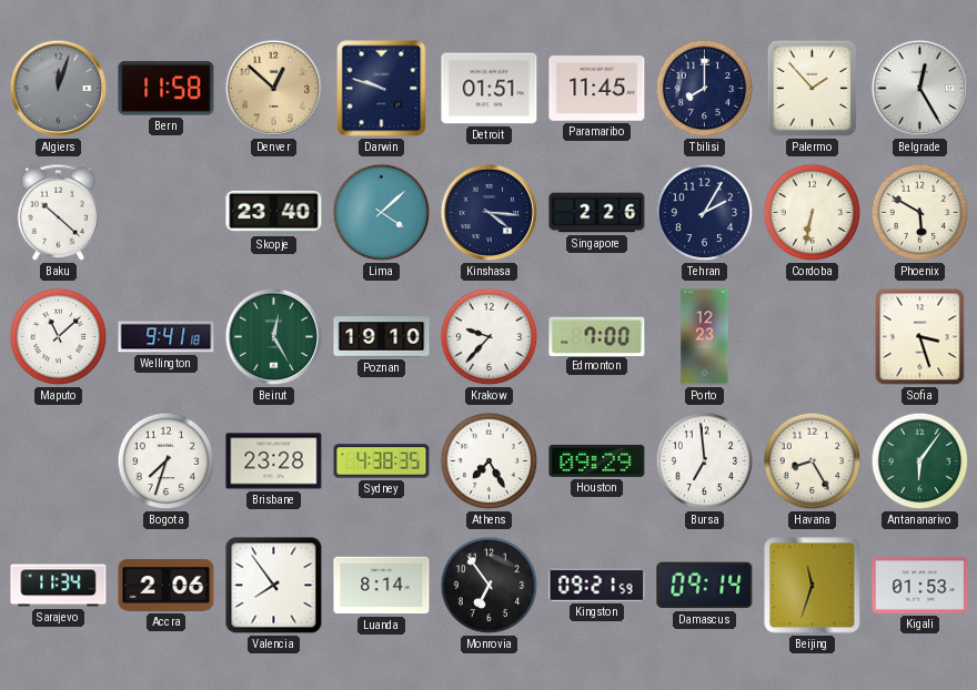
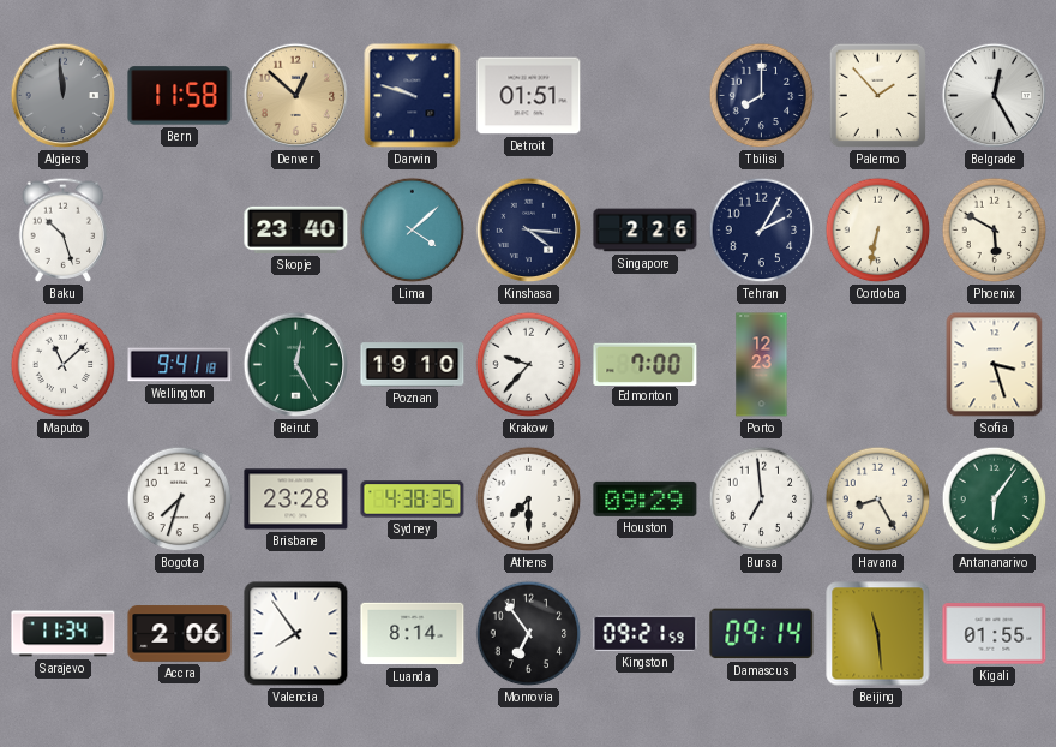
Algiers: 12:03 -> 11:59 (64, 96)
Paramaribo: 11:45 -> none (597, 89)
Baku: 10:22 -> 10:27 (64, 229)
Athens: 7:25 -> 7:30 (529, 500)
Beijing: 11:33 -> 11:29 (878, 634)
Kigali: 01:53 -> 01:55 (995, 634)
